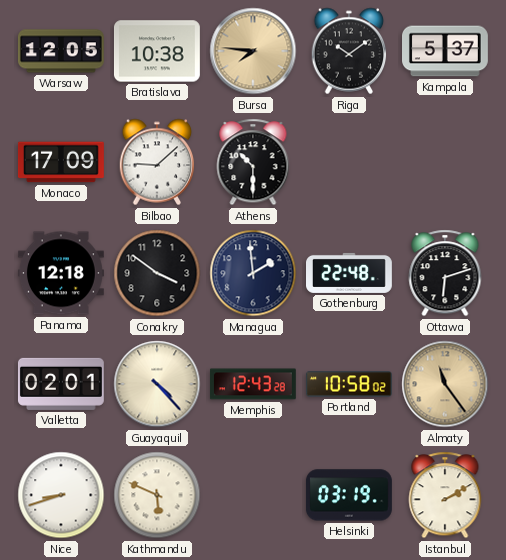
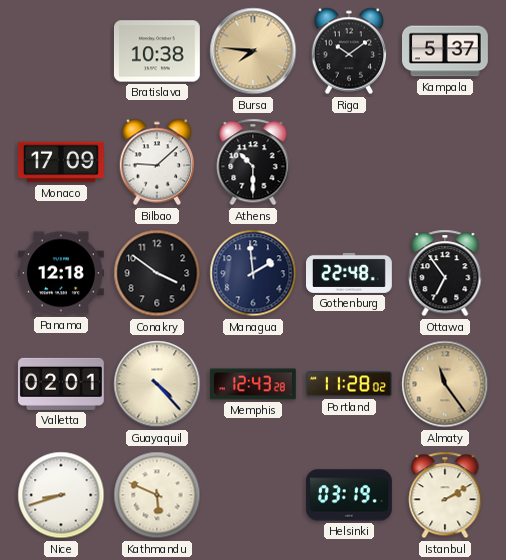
Warsaw: 12:05 -> none (61, 51)
Ottawa: 6:12 -> 6:54 (445, 273)
Portland: 10:58 -> 11:28 (349, 384)
